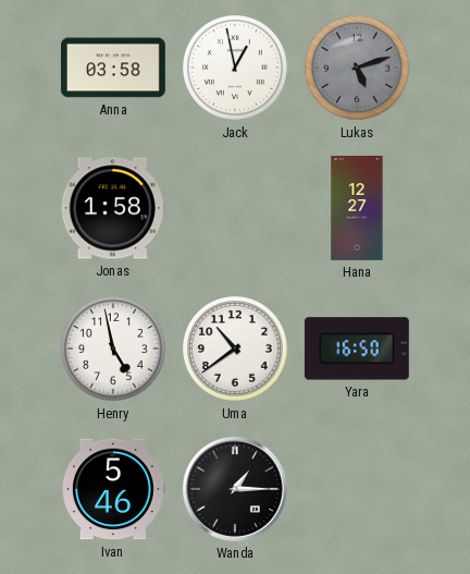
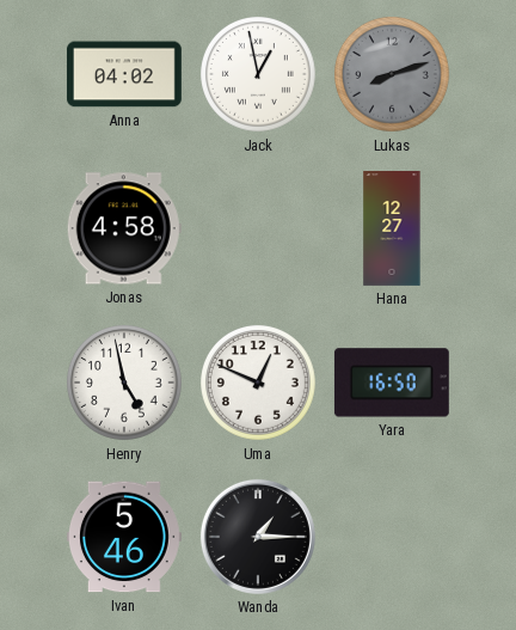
Anna: 03:58 -> 04:02 (124, 74)
Lukas: 5:12 -> 8:12 (393, 75)
Jonas: 1:58 -> 4:58 (124, 228)
Uma: 10:39 -> 12:49 (259, 384)
